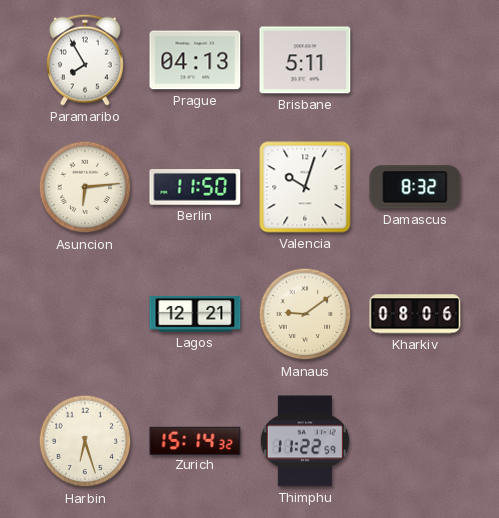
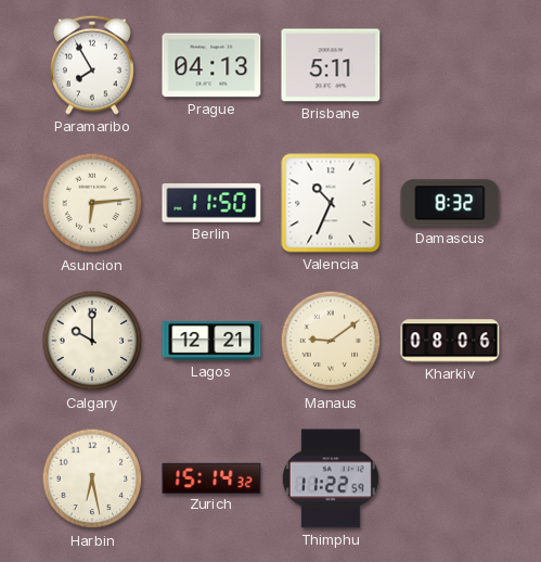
Valencia: 10:03 -> 10:34 (331, 203)
Calgary: none -> 10:00 (92, 341)
Harbin: 6:27 -> 6:28 (92, 478)
